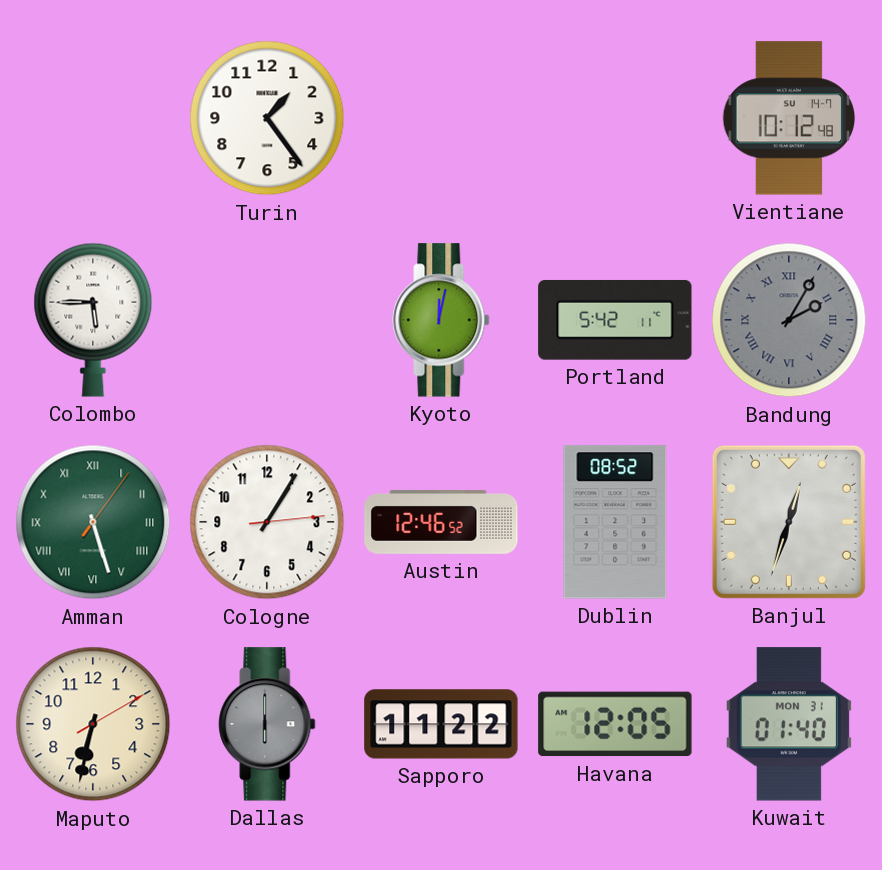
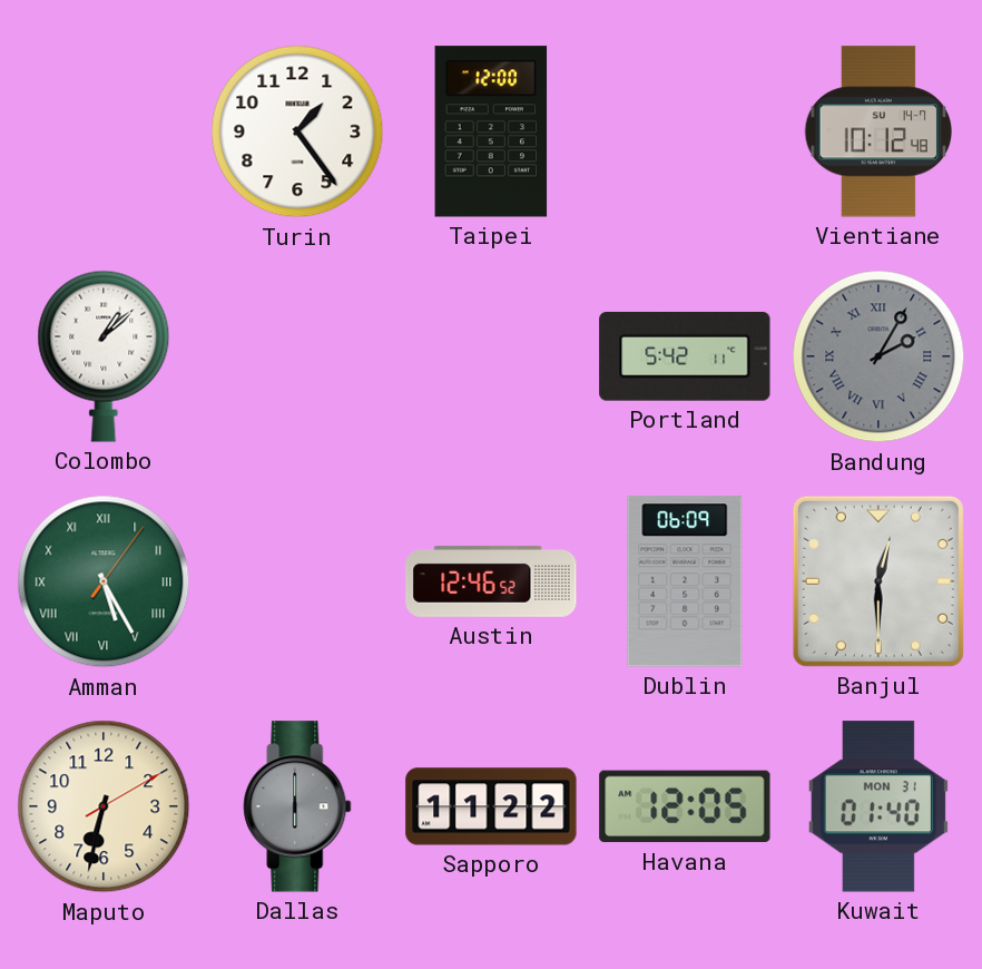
Taipei: none -> 12:00 (491, 131)
Colombo: 5:45 -> 1:08 (104, 356)
Kyoto: 12:02 -> none (441, 320)
Amman: 5:27 -> 5:25 (104, 581)
Cologne: 1:05 -> none (267, 522)
Dublin: 08:52 -> 06:09 (685, 581)
Banjul: 12:33 -> 12:30 (878, 581)
